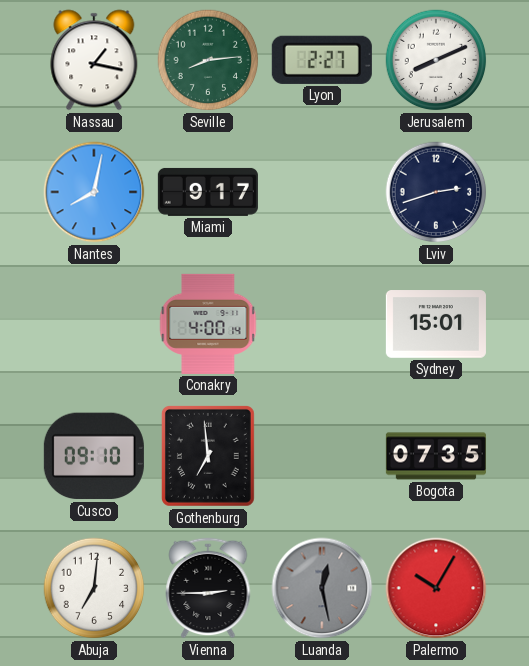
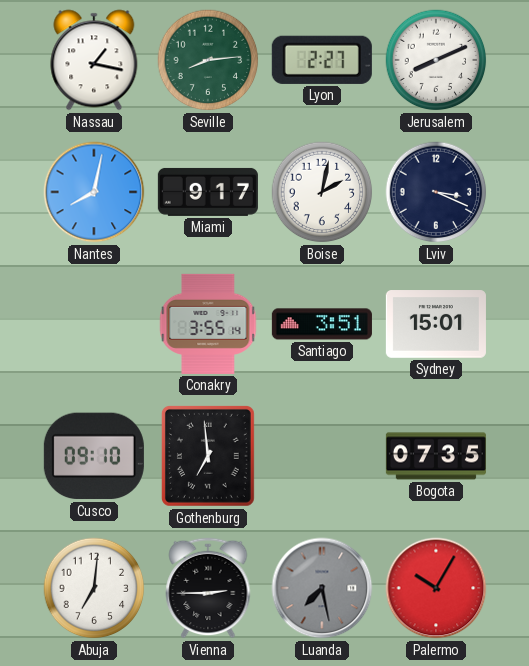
Boise: none -> 2:02 (322, 192)
Lviv: 2:42 -> 3:19 (436, 192)
Conakry: 4:00 -> 3:55 (208, 324)
Santiago: none -> 3:51 (322, 324)
Luanda: 12:28 -> 7:28 (322, 588)
